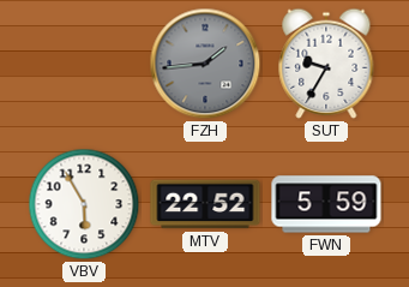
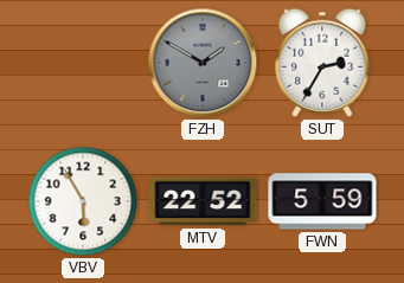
FZH: 1:44 -> 1:50 (203, 63)
SUT: 9:35 -> 2:35 (322, 63)
